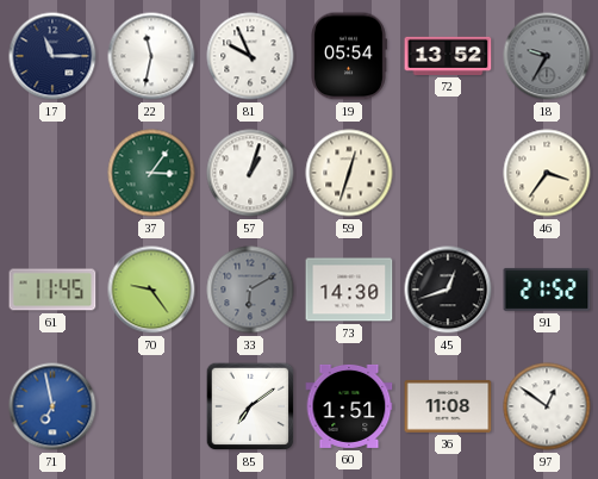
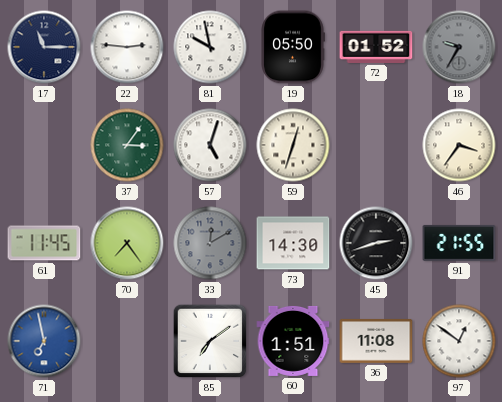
22: 11:32 -> 2:46 (127, 47)
81: 9:56 -> 9:58 (210, 47)
19: 05:54 -> 05:50 (293, 47)
72: 13:52 -> 01:52 (376, 47)
57: 1:03 -> 5:03 (210, 145)
70: 9:24 -> 7:24 (127, 243)
33: 6:10 -> 12:10 (210, 243)
45: 12:42 -> 2:42 (376, 243)
91: 21:52 -> 21:55 (459, 243)
